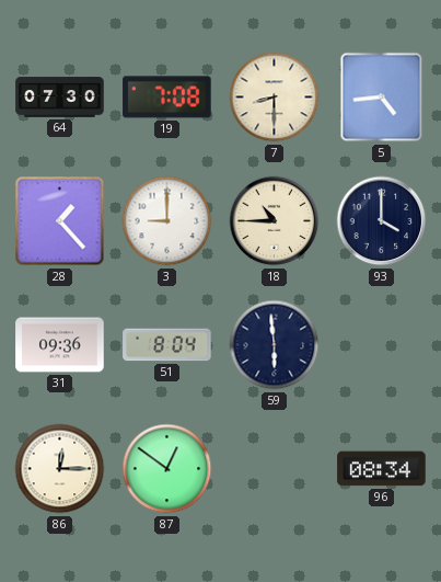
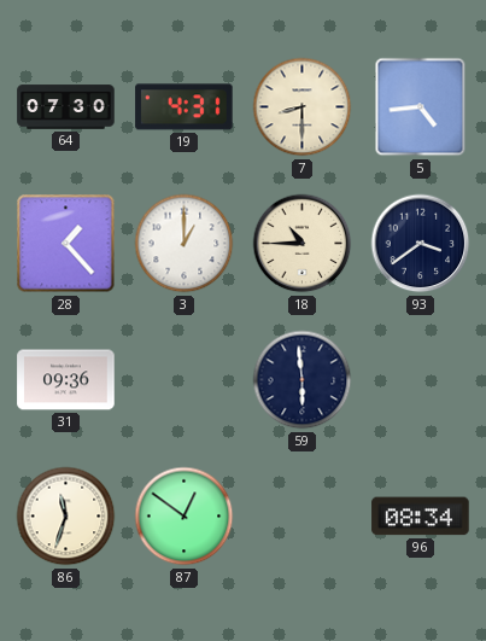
19: 7:08 -> 4:31 (185, 107)
3: 9:00 -> 1:00 (185, 244)
93: 4:00 -> 3:39 (421, 244)
51: 8:04 -> none (167, 345)
86: 12:15 -> 11:33 (66, 517)
